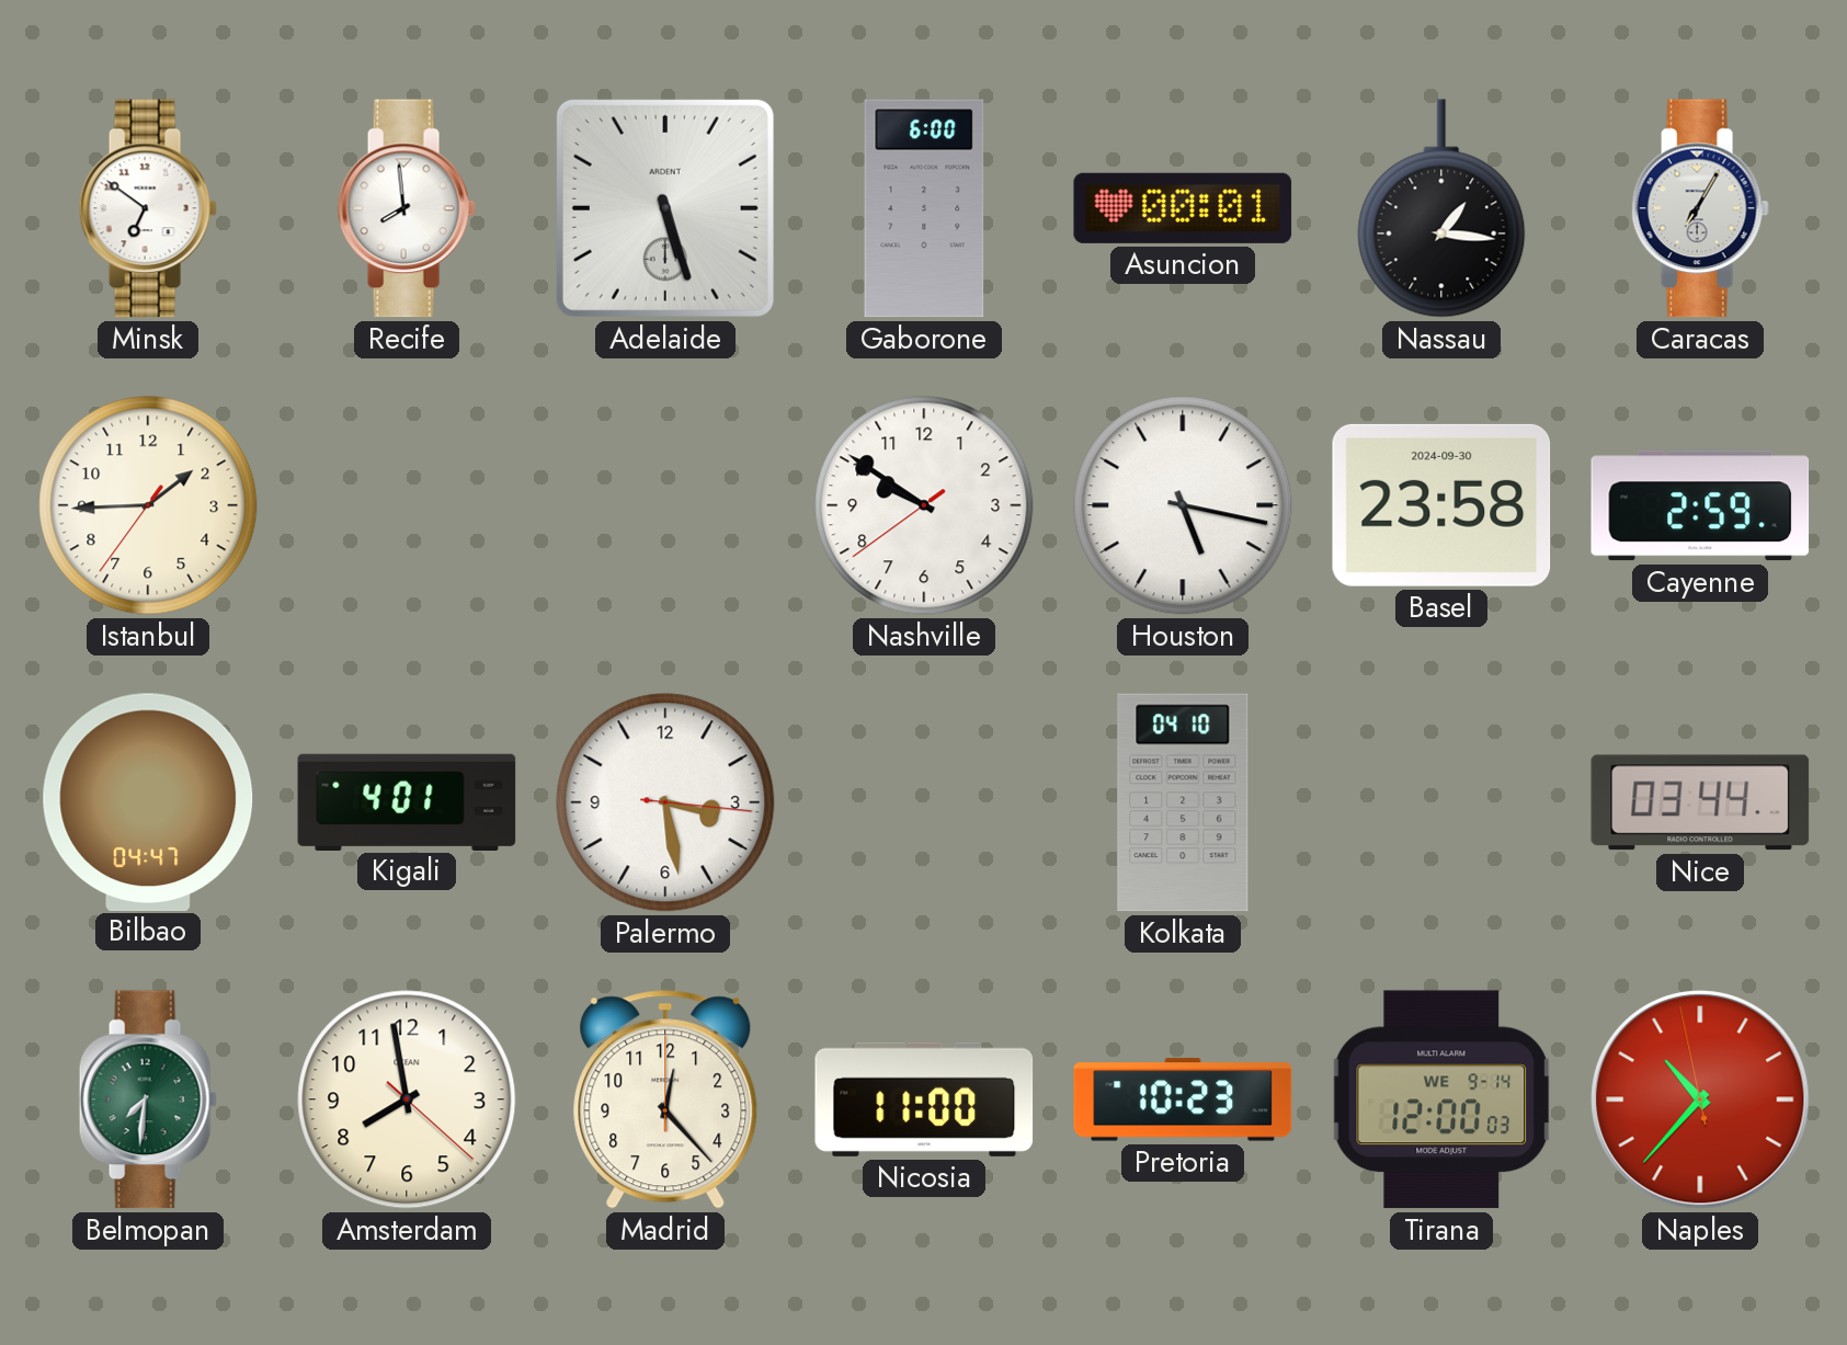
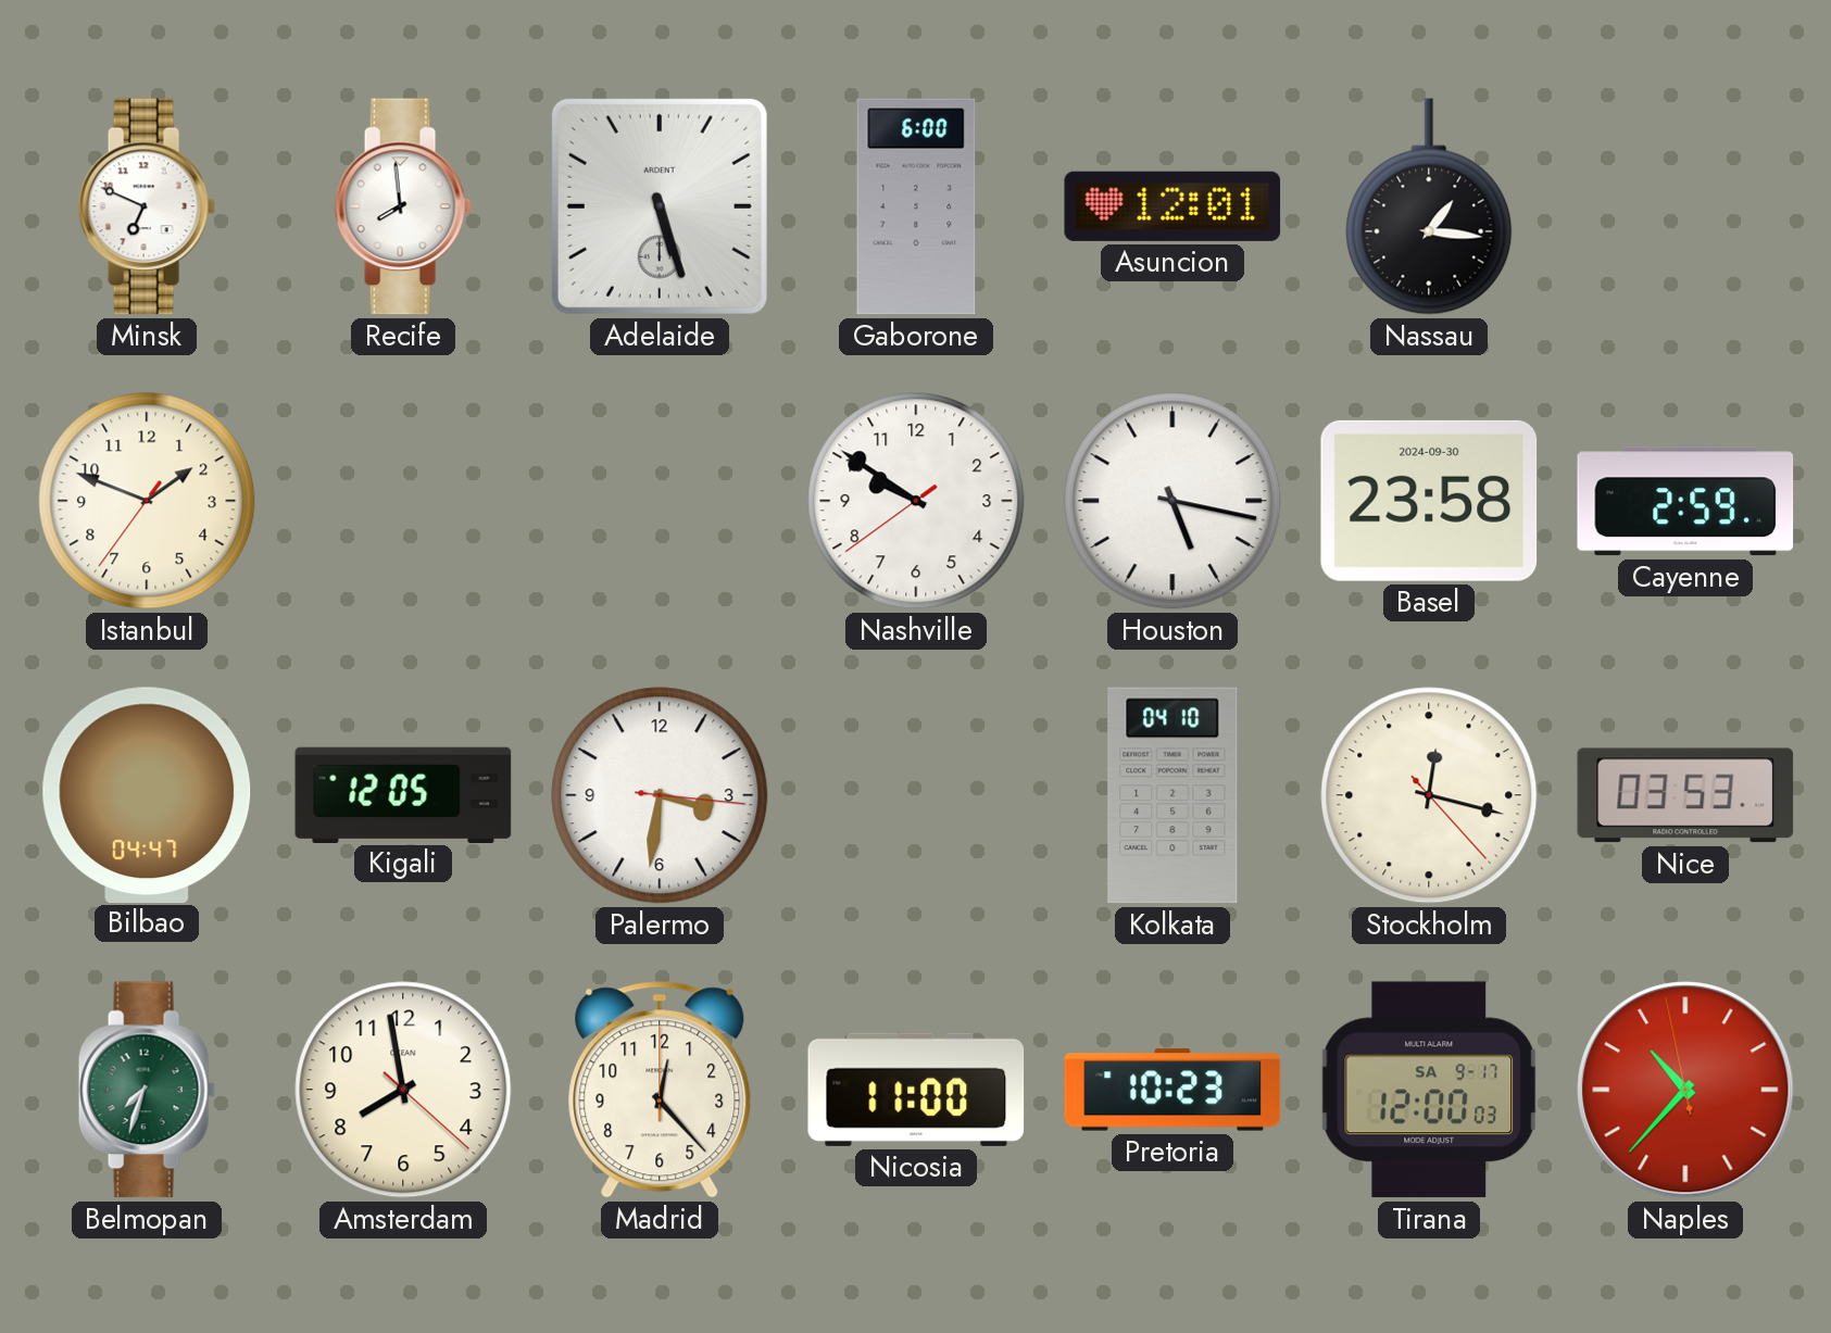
Minsk: 6:51 -> 6:49 (147, 206)
Asuncion: 00:01 -> 12:01 (1172, 206)
Caracas: 7:05 -> none (1700, 208)
Istanbul: 1:44 -> 1:48 (147, 501)
Kigali: 4:01 -> 12:05 (403, 794)
Palermo: 3:28 -> 3:31 (660, 795)
Stockholm: none -> 12:17 (1429, 795)
Nice: 03:44 -> 03:53 (1685, 795)
Belmopan: 7:31 -> 7:33 (147, 1090)
Tirana date: WE 9-14 -> SA 9-17 (1429, 1090)
